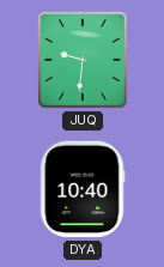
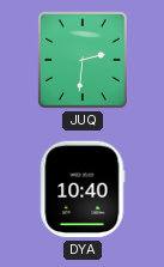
JUQ: 9:31 -> 2:31 (84, 61)
